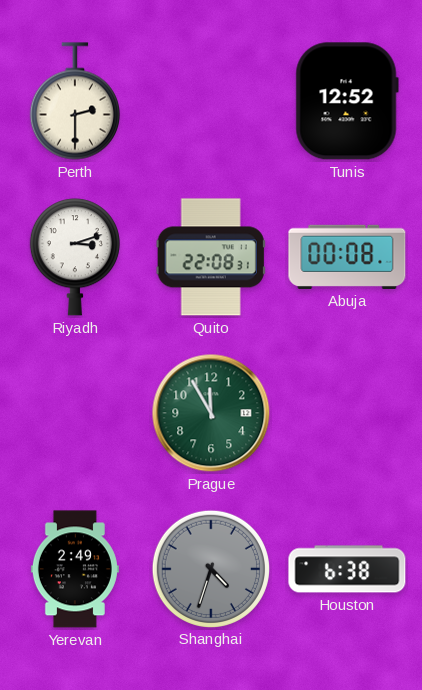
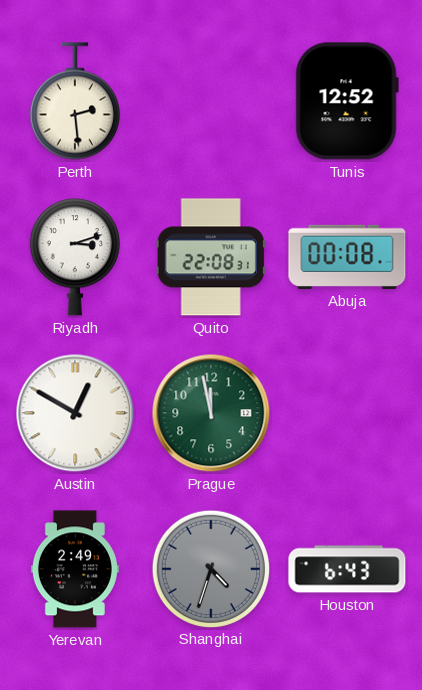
Perth: 2:30 -> 2:29 (75, 101)
Austin: none -> 12:50 (75, 413)
Prague: 11:55 -> 11:58 (211, 413)
Houston: 6:38 -> 6:43 (347, 569)
